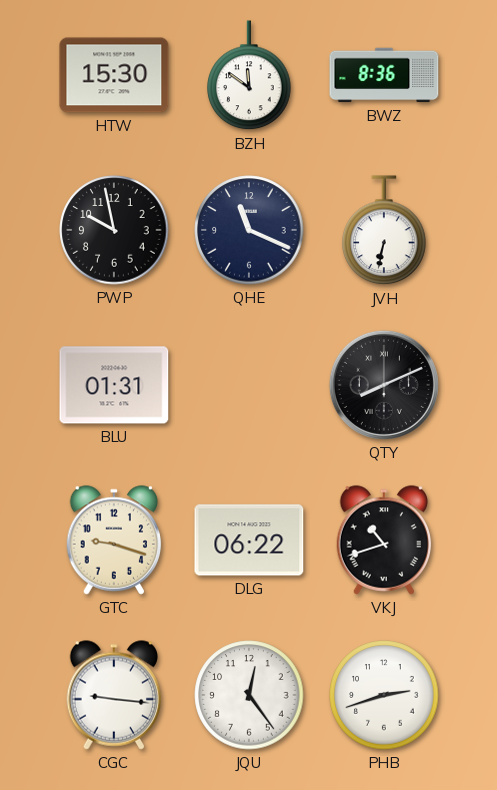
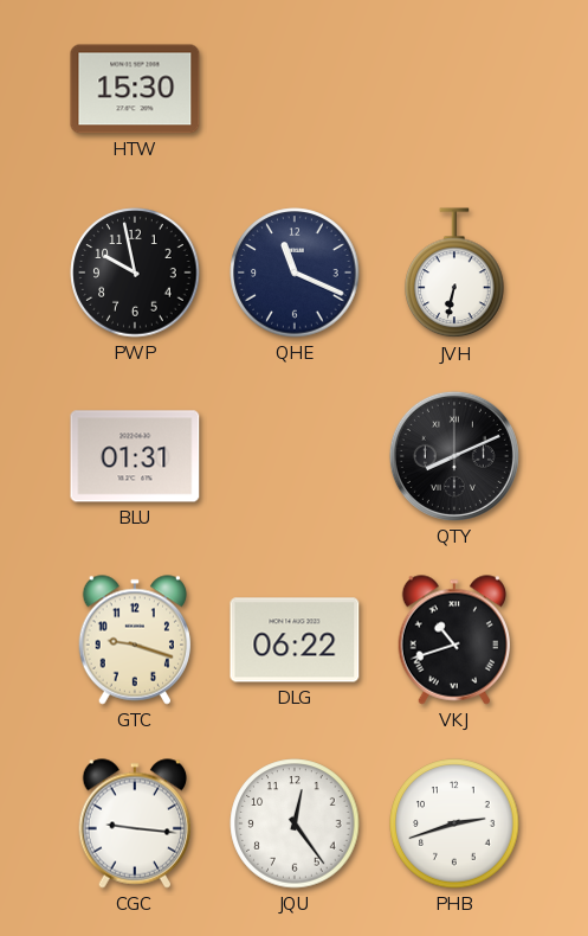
BZH: 11:51 -> none (249, 76)
BWZ: 8:36 -> none (384, 75)
